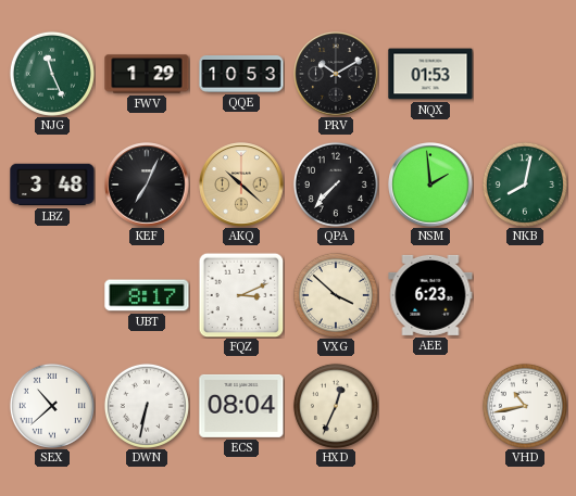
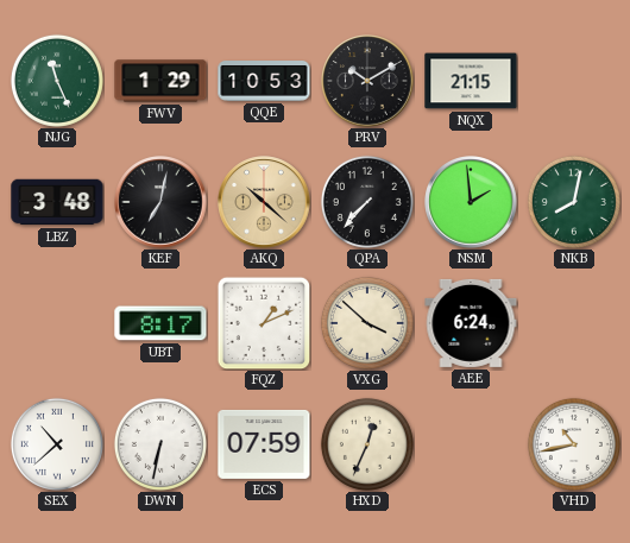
NQX: 01:53 -> 21:15 (471, 81)
KEF: 7:04 -> 7:02 (160, 202)
FQZ: 3:11 -> 1:11 (264, 323)
AEE: 6:23 -> 6:24 (471, 323)
ECS: 08:04 -> 07:59 (264, 444)
